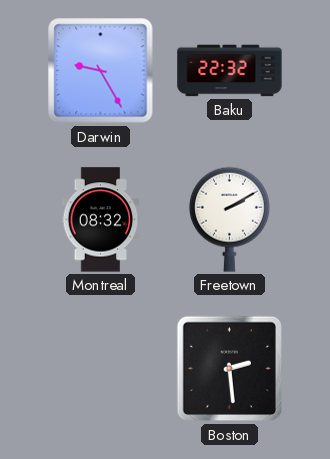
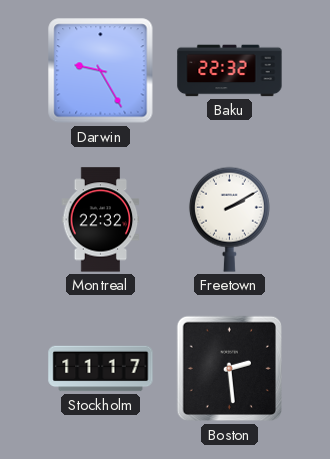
Montreal: 08:32 -> 22:32 (101, 220)
Stockholm: none -> 11:17 (101, 369)
